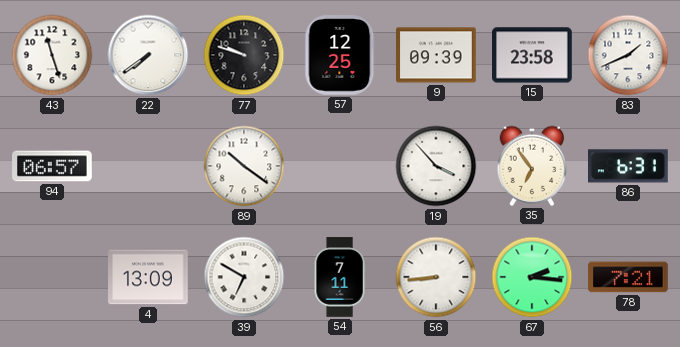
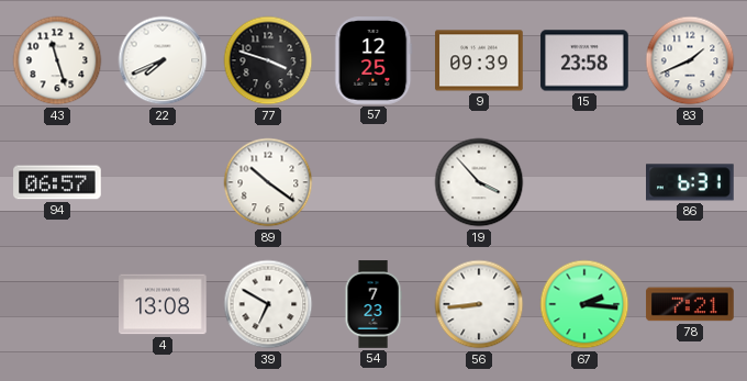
22: 7:39 -> 7:41 (163, 60)
77: 9:48 -> 3:48 (268, 60)
35: 6:54 -> none (532, 166)
4: 13:09 -> 13:08 (163, 304)
54: 7:11 -> 7:23 (374, 304)
